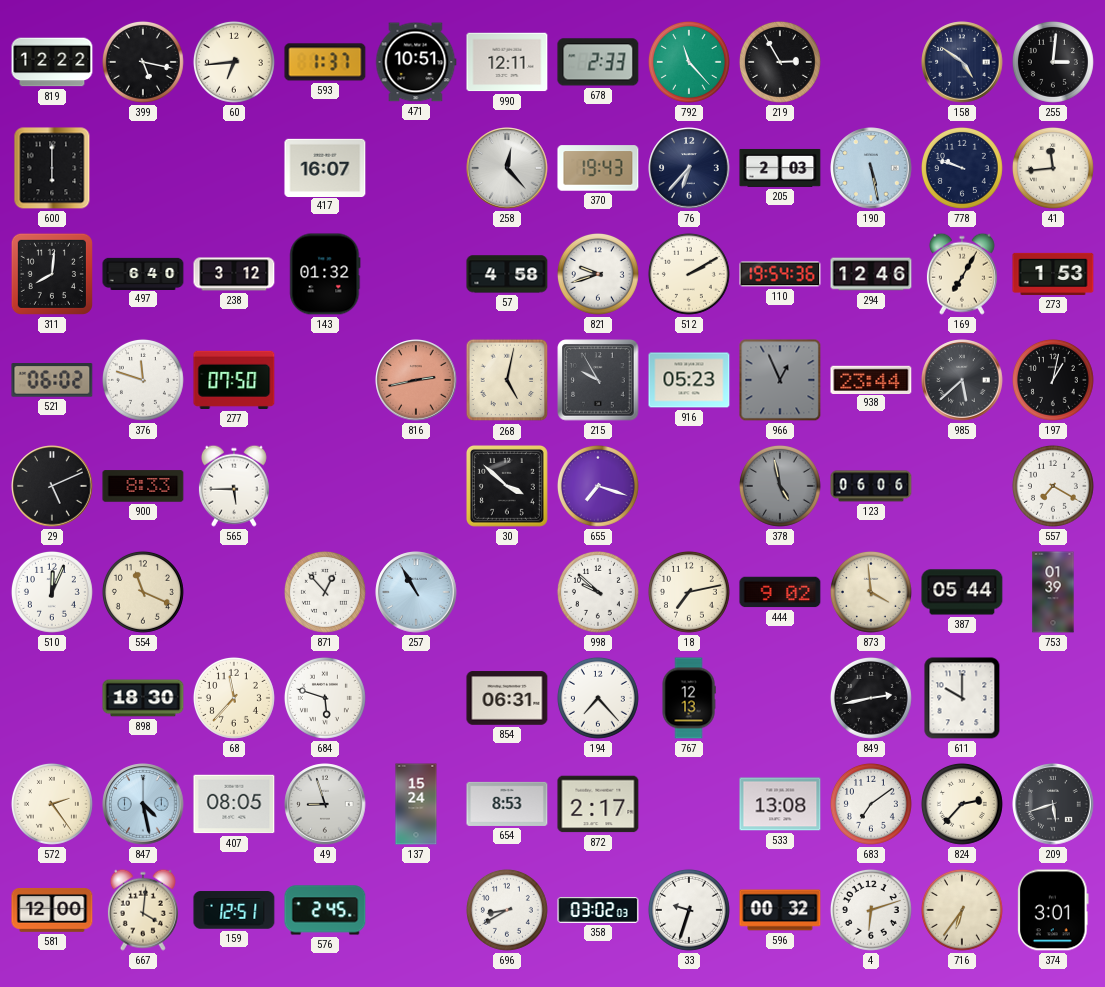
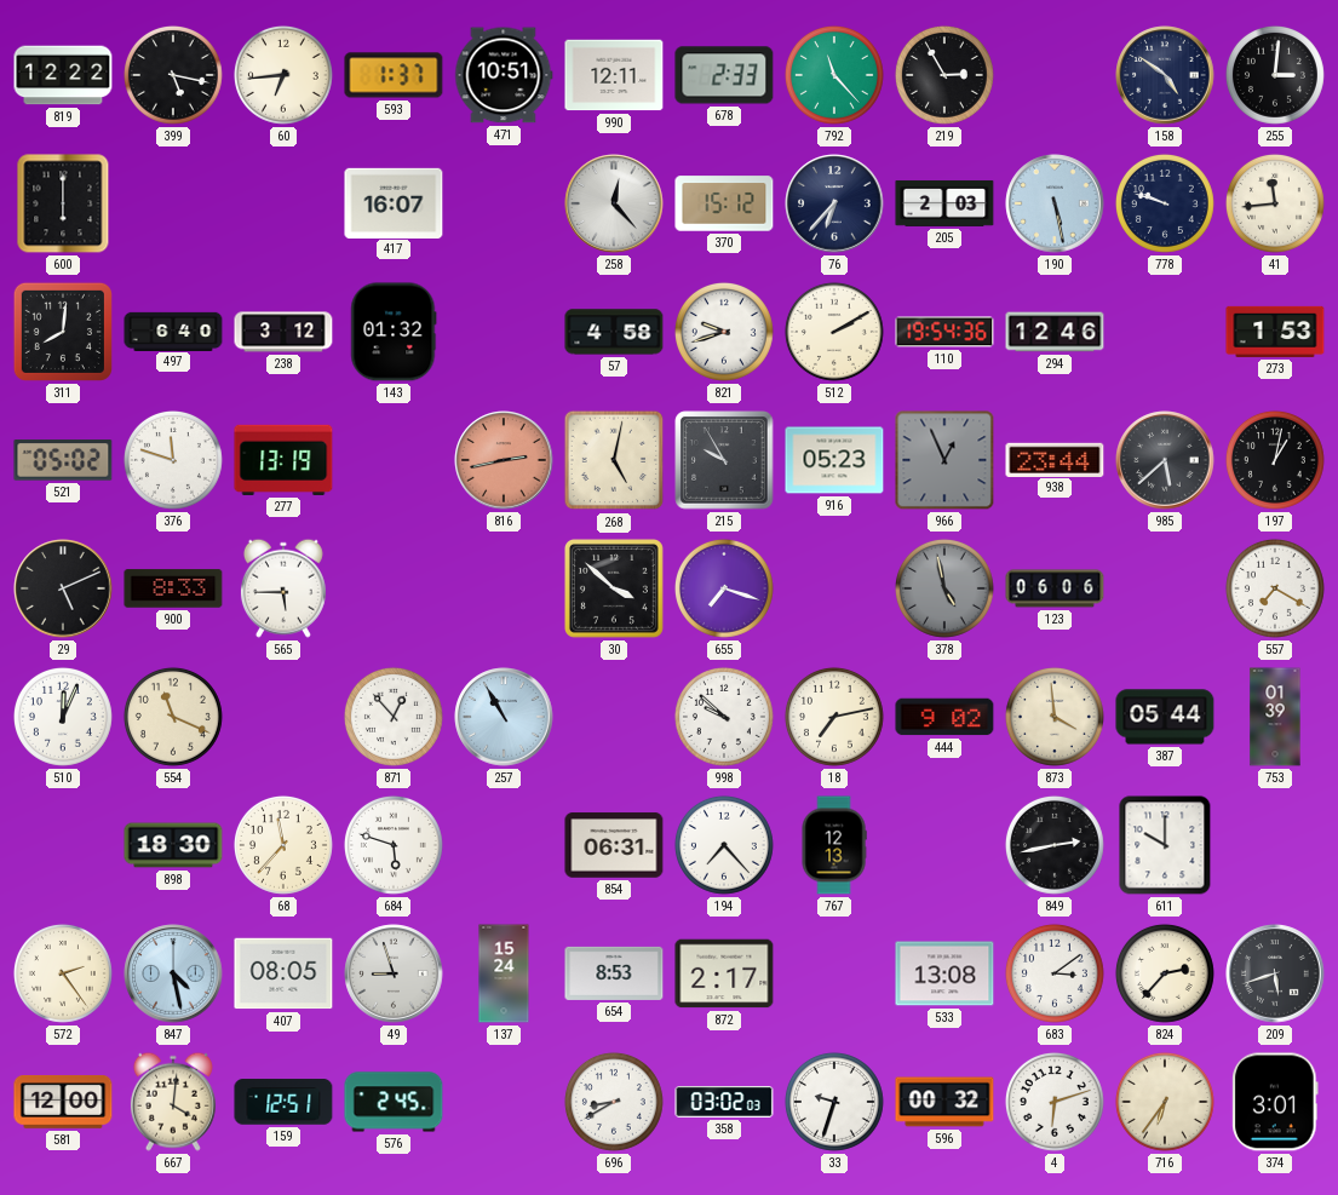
370: 19:43 -> 15:12 (724, 203)
169: 7:05 -> none (962, 274)
521: 06:02 -> 05:02 (63, 460)
277: 07:50 -> 13:19 (283, 460)
683: 7:09 -> 3:09 (1055, 973)
